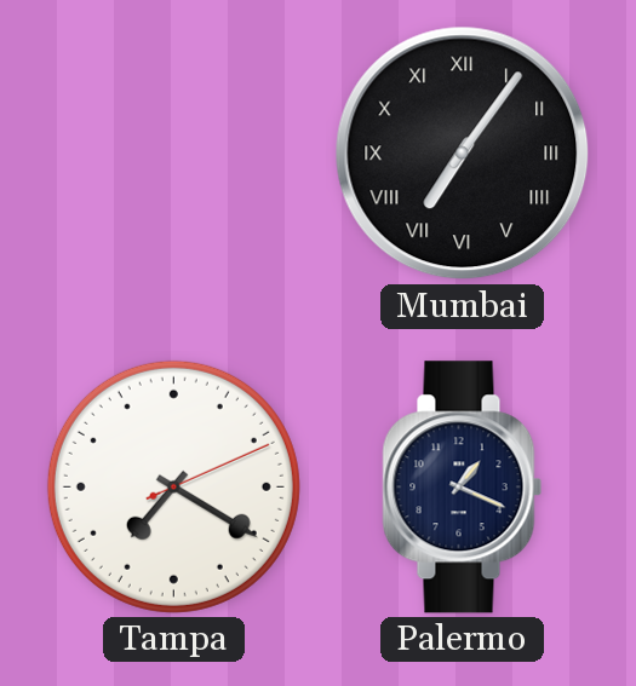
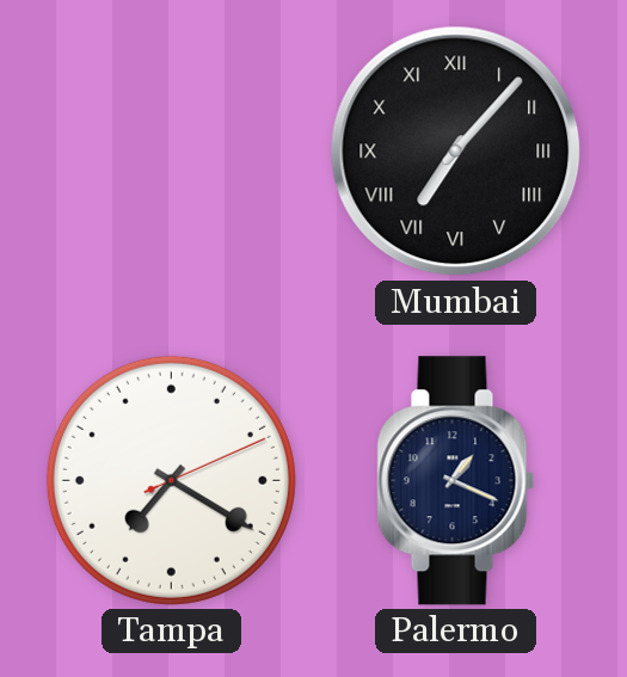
Mumbai: 7:06 -> 7:07 (456, 152)
